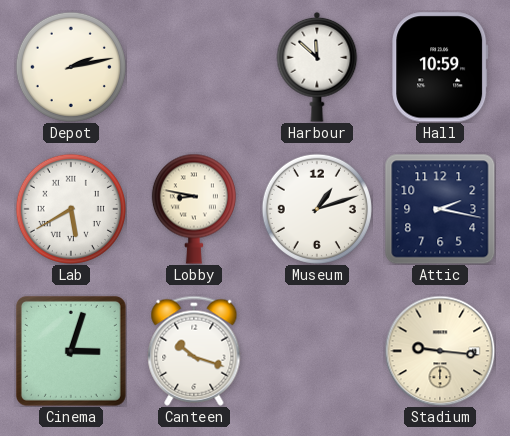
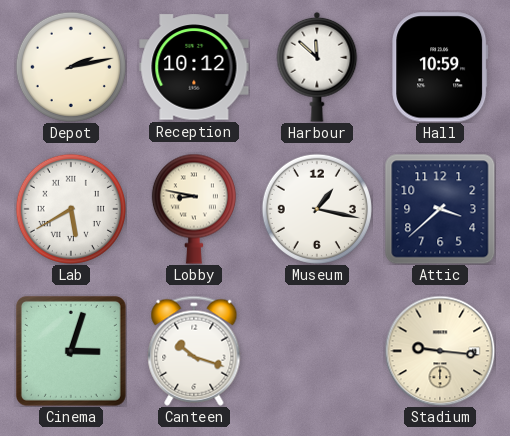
Reception: none -> 10:12 (194, 67)
Museum: 1:12 -> 1:17 (317, 209)
Attic: 2:17 -> 3:38 (440, 209)
